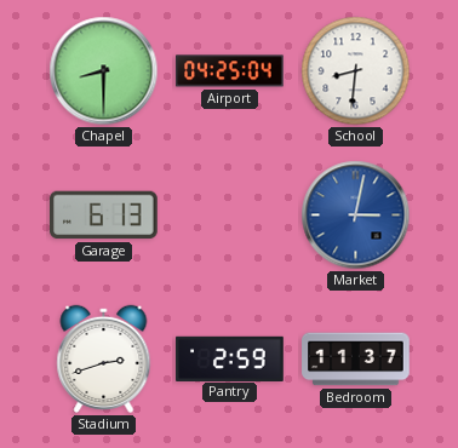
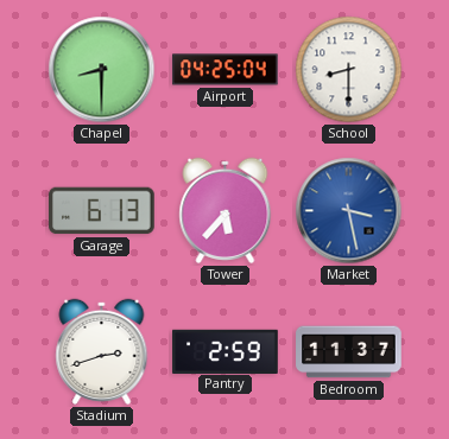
School: 8:31 -> 8:30 (349, 70)
Tower: none -> 5:37 (226, 210)
Market: 3:02 -> 3:28 (349, 211)
